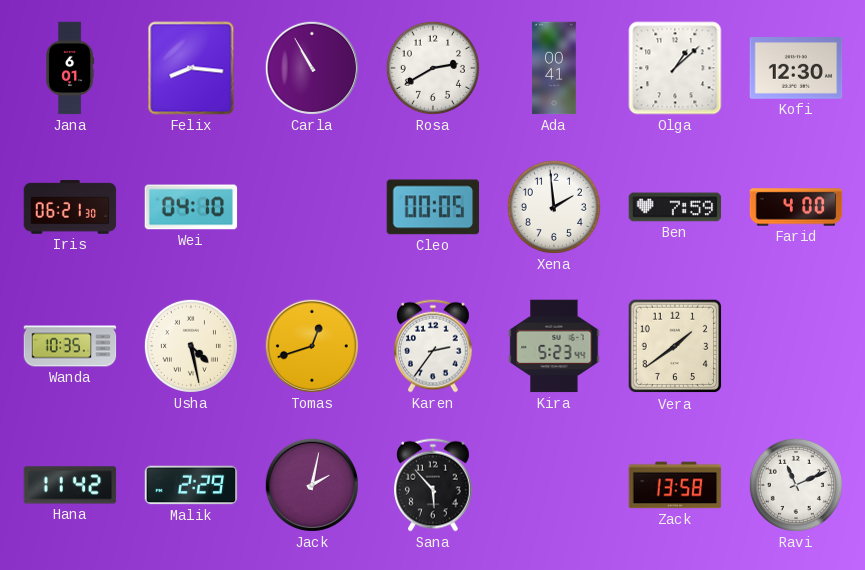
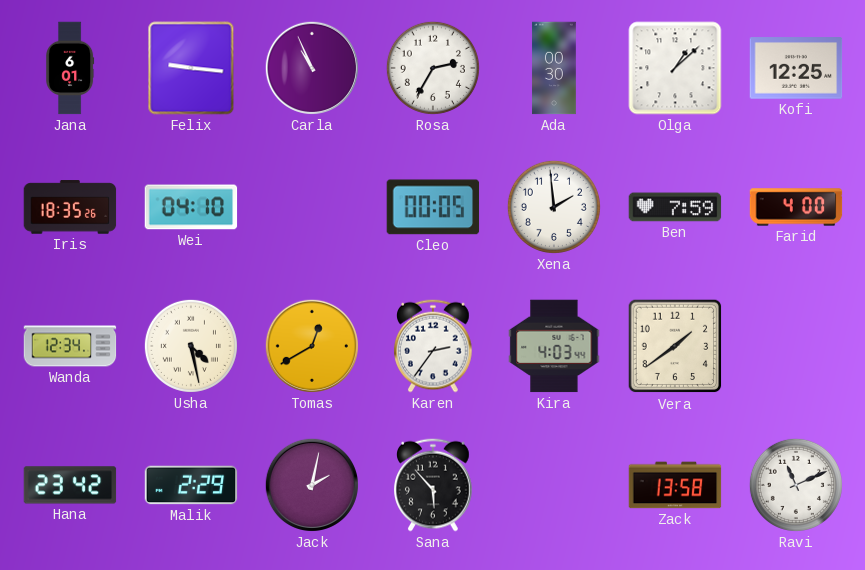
Felix: 8:16 -> 9:16 (191, 68)
Carla: 10:55 -> 10:56 (312, 68)
Rosa: 2:40 -> 2:35 (433, 68)
Ada: 00:41 -> 00:30 (554, 68)
Kofi: 12:30 -> 12:25 (796, 68)
Iris: 06:21 -> 18:35 (70, 207)
Wanda: 10:35 -> 12:34 (70, 346)
Tomas: 12:42 -> 12:40 (312, 346)
Kira: 5:23 -> 4:03 (554, 346)
Hana: 11:42 -> 23:42 (70, 485)
